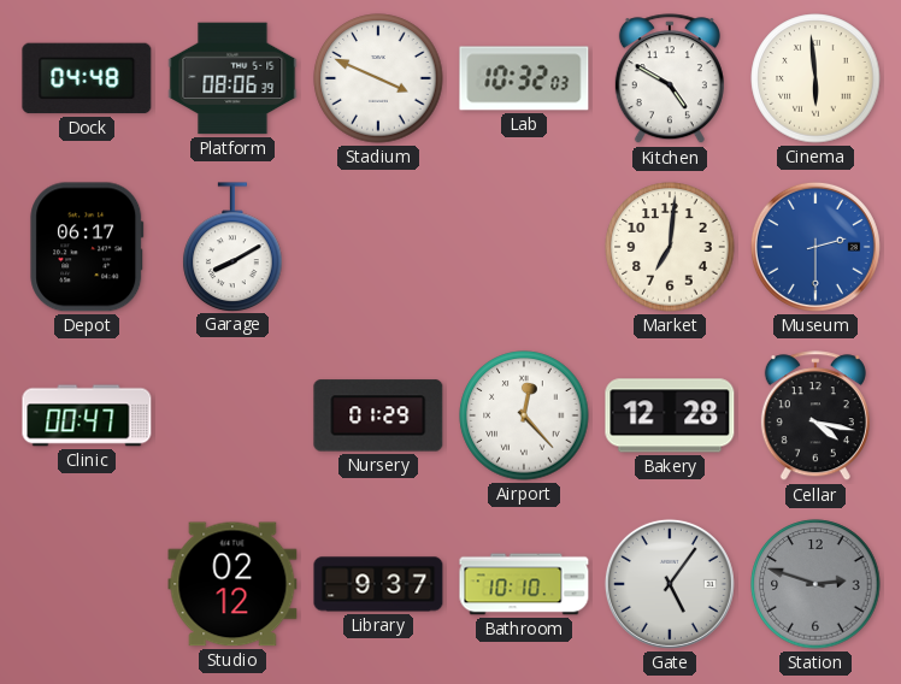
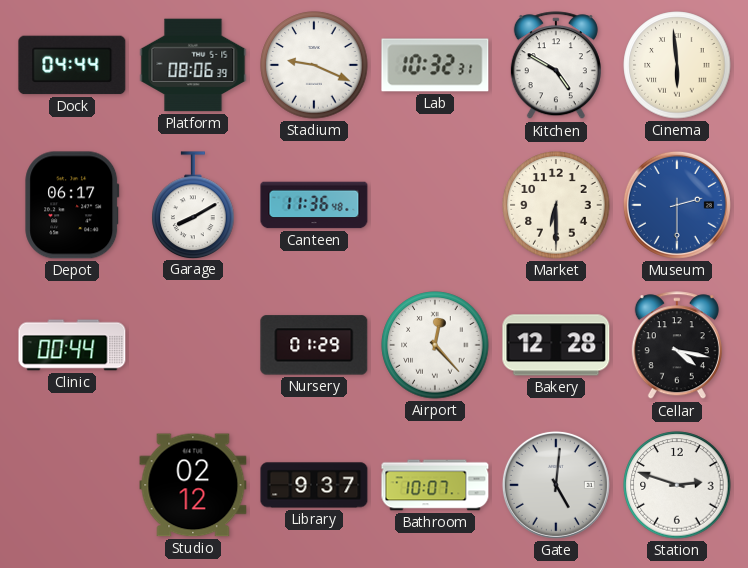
Dock: 04:48 -> 04:44 (72, 65)
Stadium: 3:49 -> 9:19 (314, 65)
Lab: 10:32:03 -> 10:32:31 (435, 65)
Canteen: none -> 11:36 (314, 205)
Market: 7:01 -> 6:30 (556, 205)
Clinic: 00:47 -> 00:44 (72, 345)
Bathroom: 10:10 -> 10:07 (435, 485)
Gate: 5:06 -> 5:01 (556, 485)
Station dial: grey -> white (677, 485)
